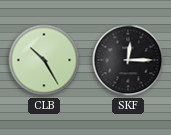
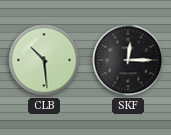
CLB: 10:25 -> 10:29 (44, 60)
